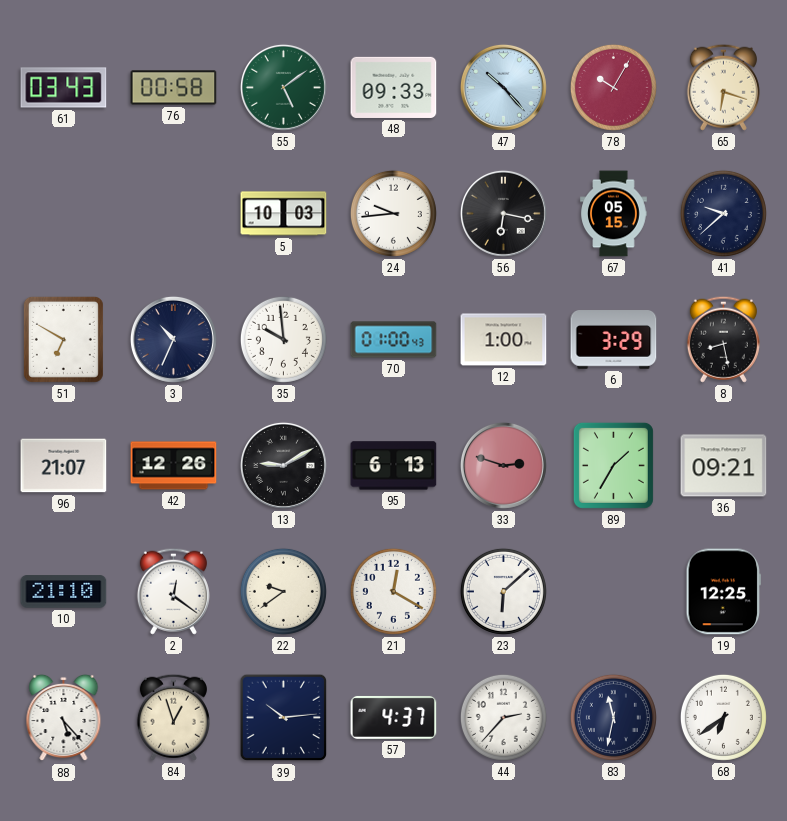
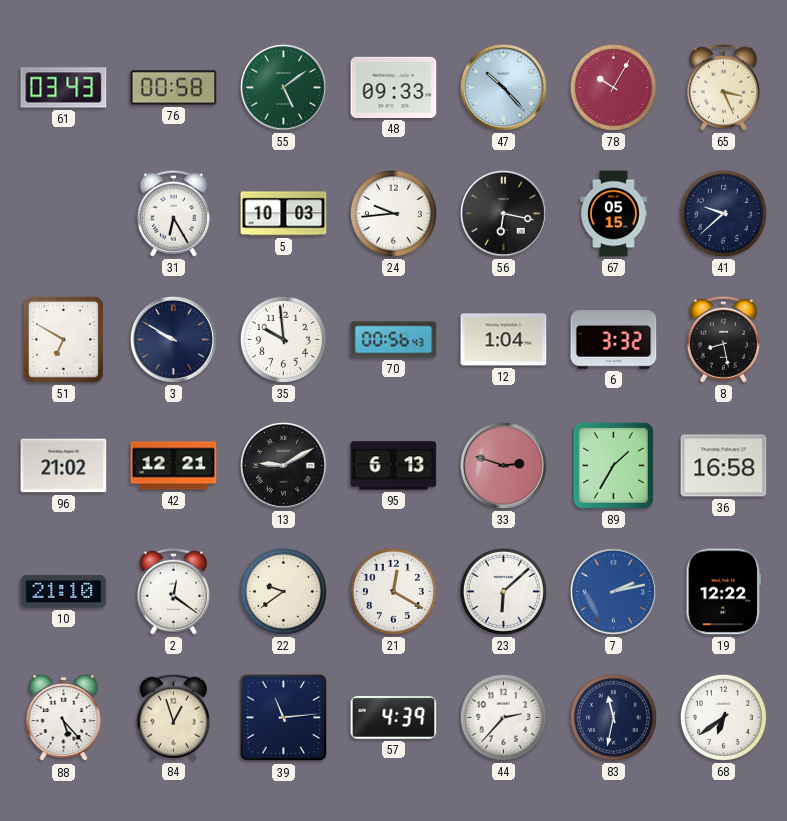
65: 6:18 -> 3:26 (723, 87)
31: none -> 6:25 (173, 213)
3: 10:34 -> 9:50 (173, 339)
70: 01:00 -> 00:56 (394, 340)
12: 1:00 -> 1:04 (504, 340)
6: 3:29 -> 3:32 (614, 340)
96: 21:07 -> 21:02 (64, 466)
42: 12:26 -> 12:21 (174, 466)
36: 09:21 -> 16:58 (724, 466)
7: none -> 2:13 (613, 591)
19: 12:25 -> 12:22 (724, 592)
39: 10:14 -> 11:14 (284, 718)
57: 4:37 -> 4:39 (394, 717)
